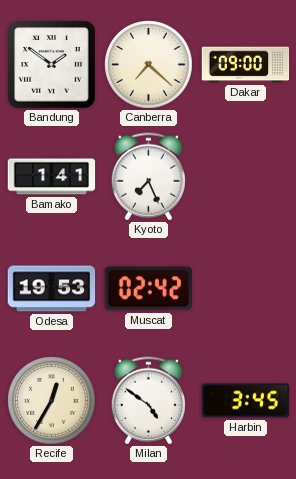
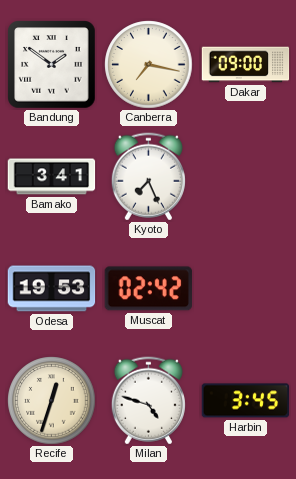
Canberra: 7:22 -> 7:17 (149, 65)
Bamako: 1:41 -> 3:41 (52, 177)
Recife: 12:35 -> 12:33 (52, 401)
Milan: 4:51 -> 4:48 (148, 401)
